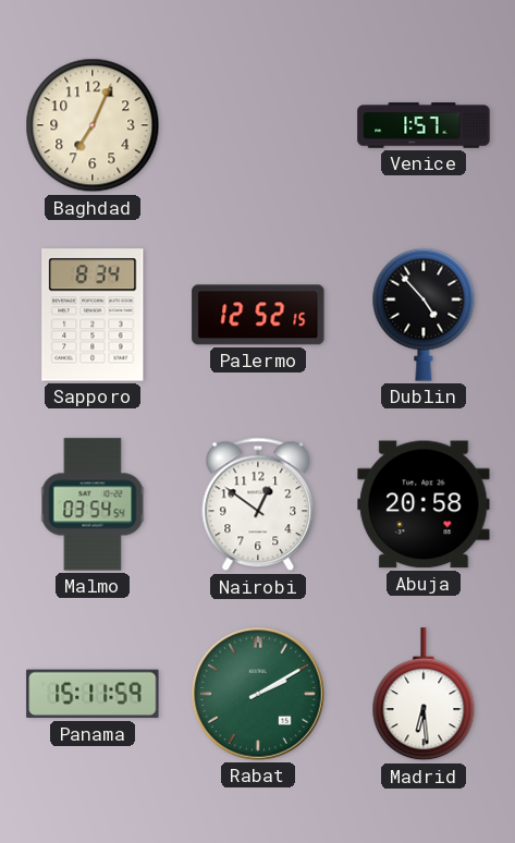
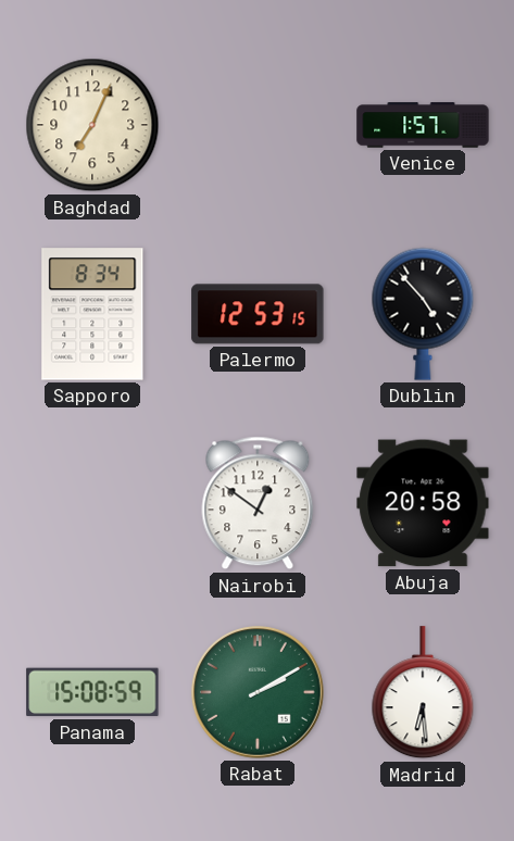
Palermo: 12:52 -> 12:53 (258, 314)
Malmo: 03:54 -> none (93, 504)
Panama: 15:11 -> 15:08 (92, 692)
